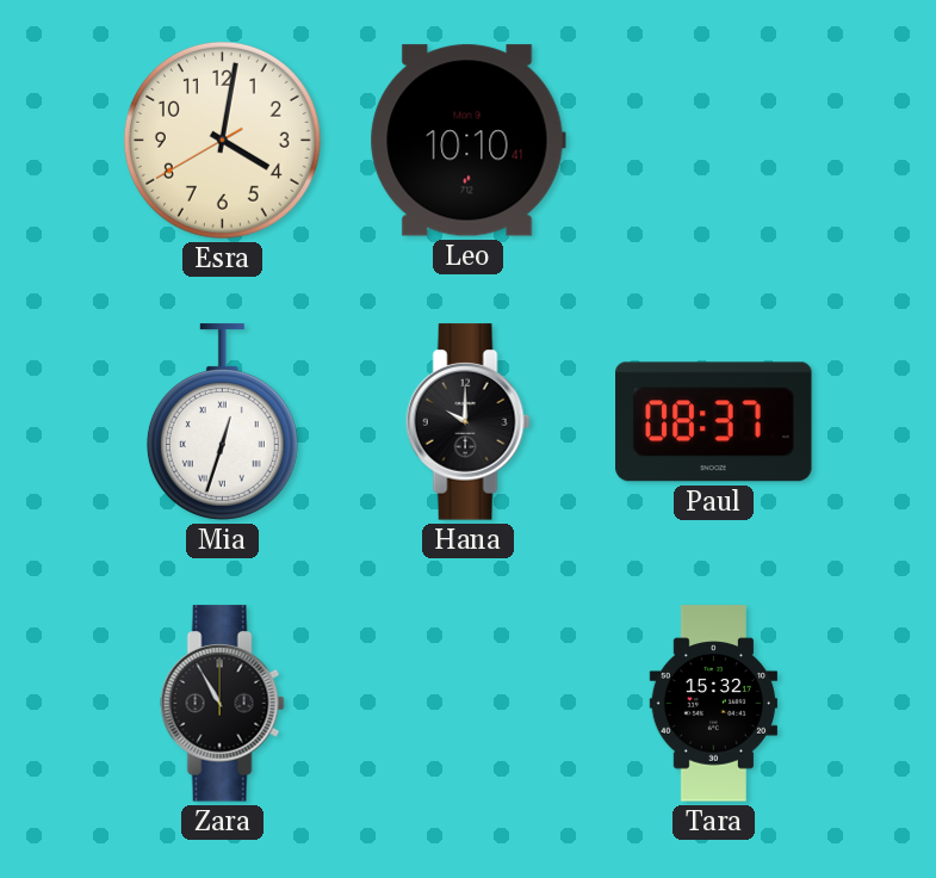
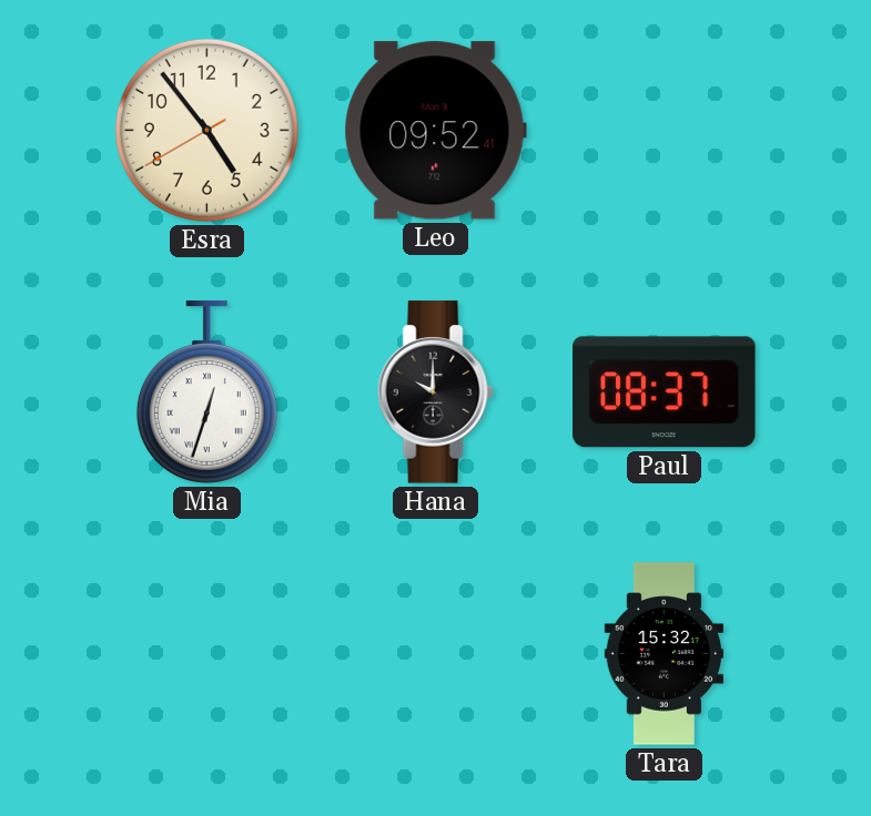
Esra: 4:01 -> 4:53 (206, 130)
Leo: 10:10 -> 09:52 (435, 131)
Zara: 10:55 -> none (222, 704)
